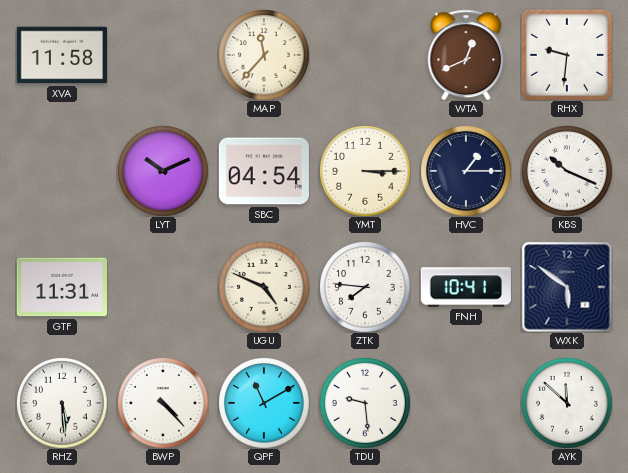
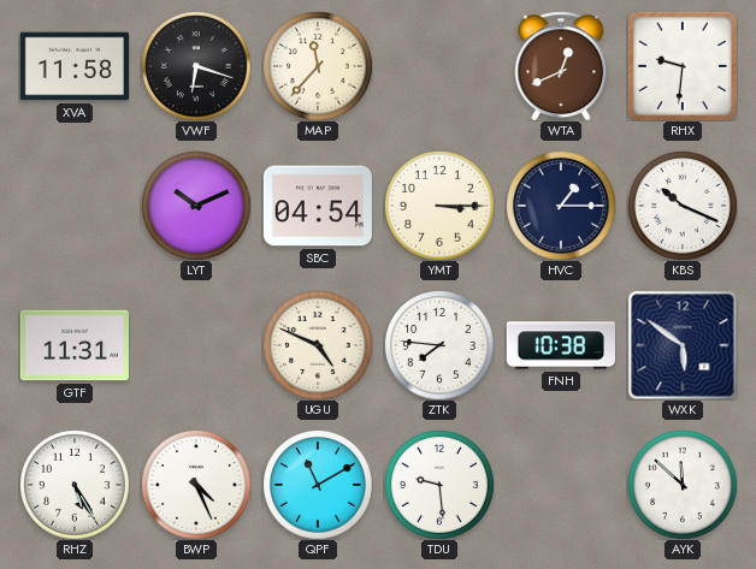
VWF: none -> 6:18 (196, 66)
FNH: 10:41 -> 10:38 (561, 345)
RHZ: 5:29 -> 5:25 (75, 485)
BWP: 4:23 -> 4:26 (196, 485)
